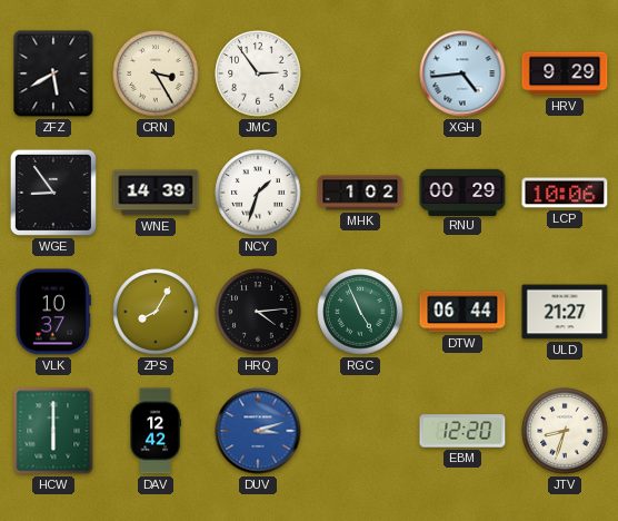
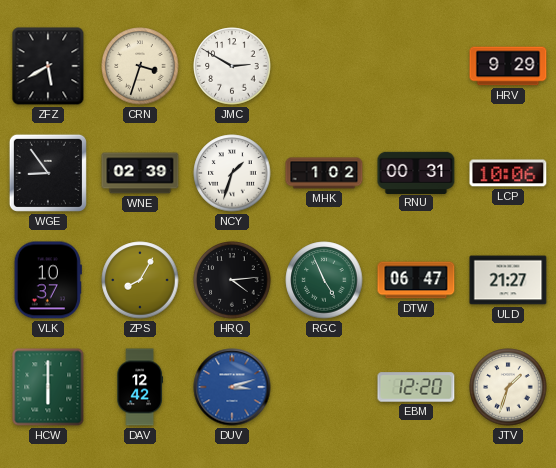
CRN: 3:25 -> 3:33 (140, 66)
JMC: 2:54 -> 2:50 (232, 66)
XGH: 4:44 -> none (462, 73)
WNE: 14:39 -> 02:39 (140, 173)
RNU: 00:29 -> 00:31 (416, 172)
DTW: 06:44 -> 06:47 (416, 280)
JTV: 8:33 -> 1:33 (508, 387)
